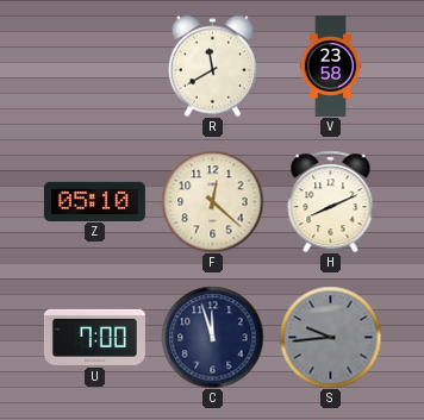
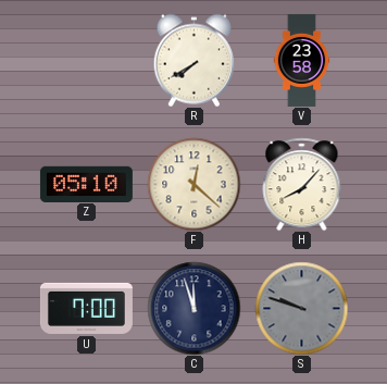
R: 11:40 -> 7:40 (193, 60)
H: 8:11 -> 8:07 (302, 184)
S: 9:44 -> 9:48 (301, 308)
